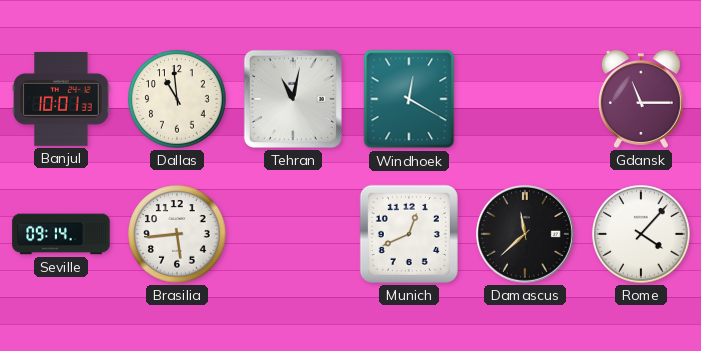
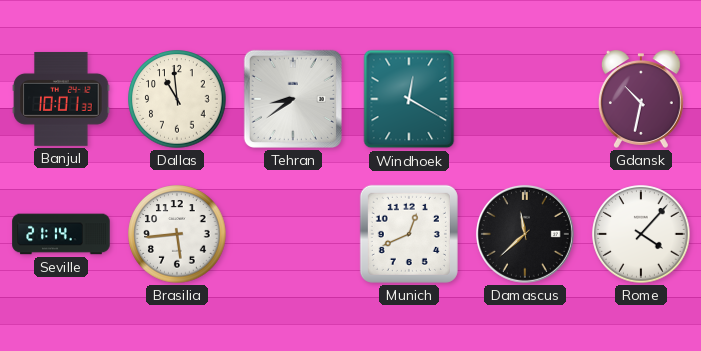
Tehran: 11:02 -> 8:39 (293, 99)
Gdansk: 11:15 -> 10:32 (641, 99)
Seville: 09:14 -> 21:14 (61, 234)
